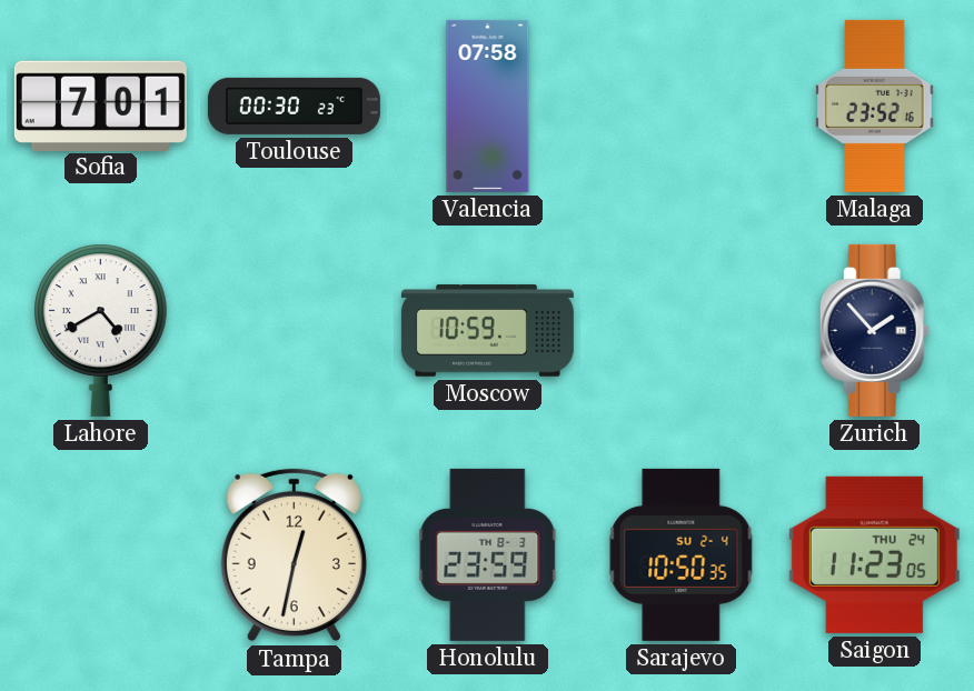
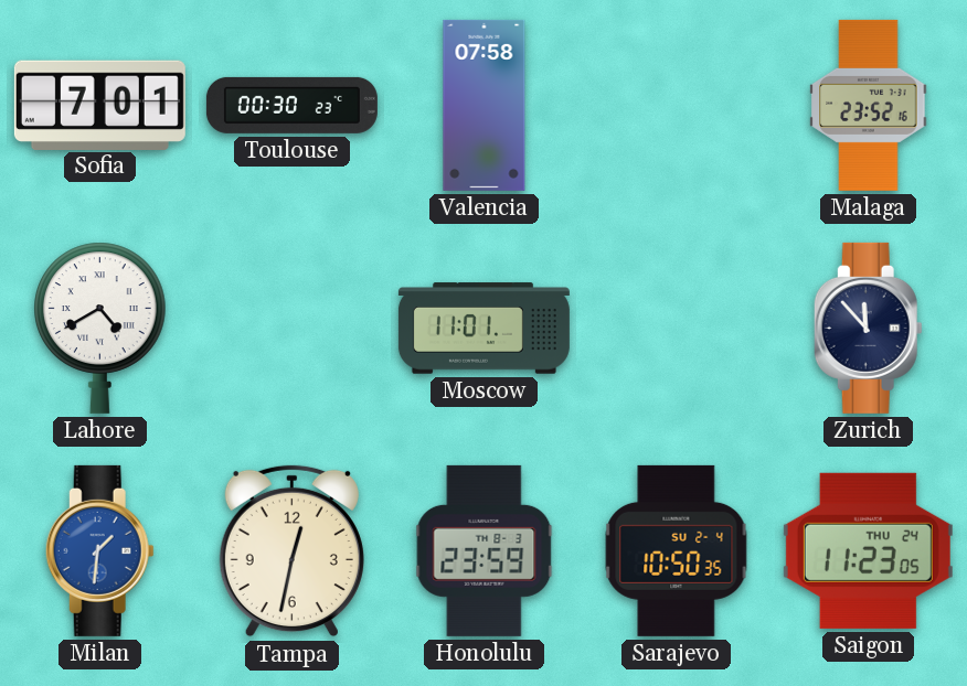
Moscow: 10:59 -> 11:01 (483, 329)
Zurich: 1:53 -> 11:53 (868, 328)
Milan: none -> 1:31 (99, 550)
